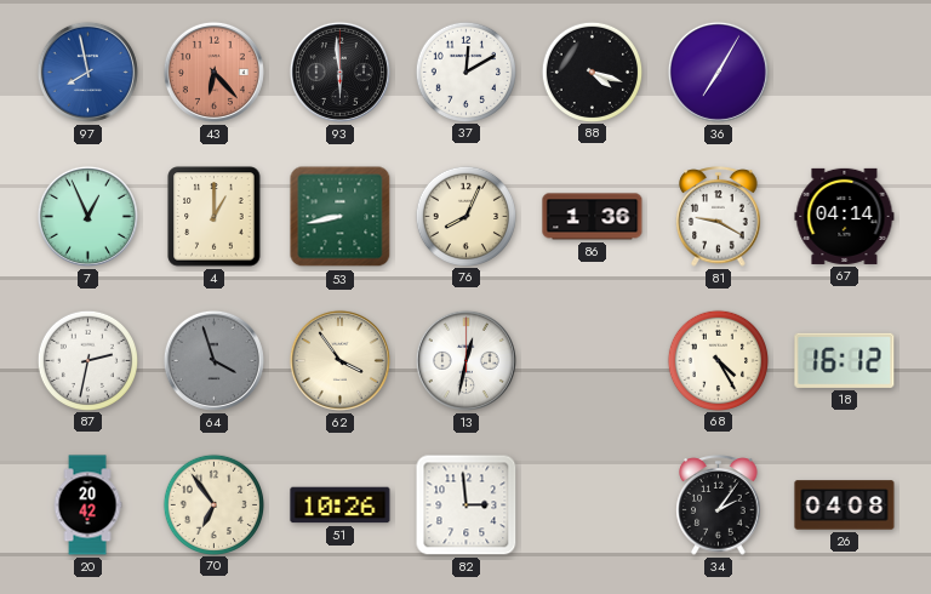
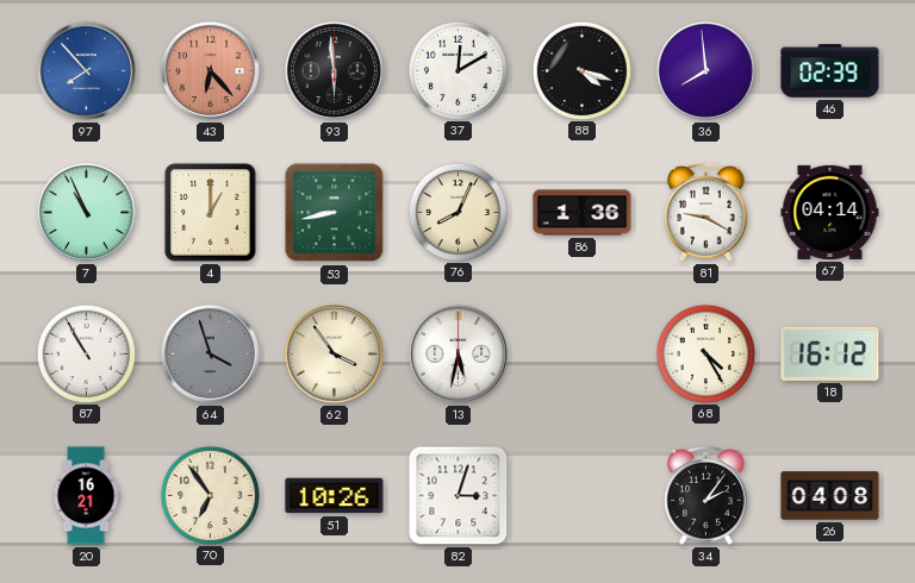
97: 7:58 -> 7:53 (86, 70)
36: 7:05 -> 7:59 (705, 70)
46: none -> 02:39 (830, 71)
7: 12:56 -> 10:56 (86, 212)
87: 2:32 -> 10:55 (86, 353)
13: 12:32 -> 5:32 (457, 353)
20: 20:42 -> 16:21 (86, 496)
82: 2:59 -> 3:03 (459, 496)
